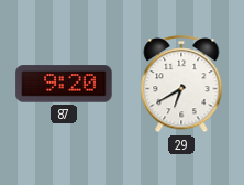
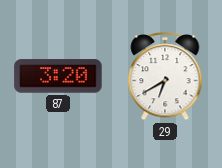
87: 9:20 -> 3:20 (58, 76)
